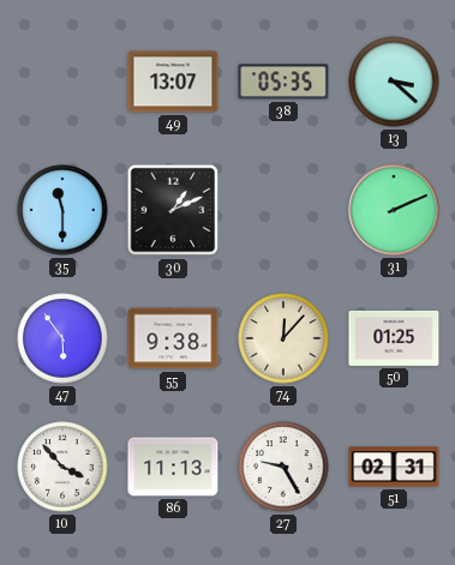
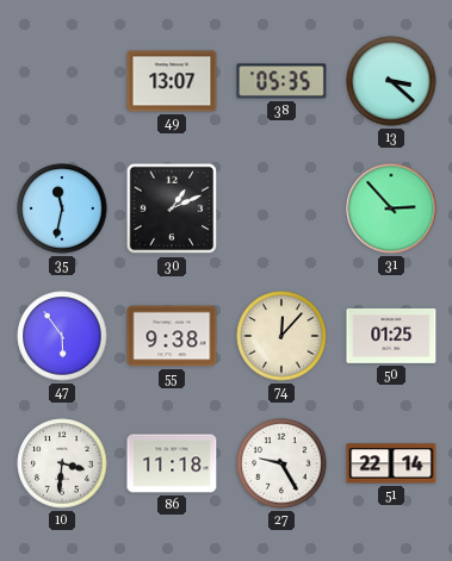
35: 11:30 -> 11:32 (62, 208)
31: 2:11 -> 2:53 (391, 208)
10: 3:53 -> 3:31 (62, 463)
86: 11:13 -> 11:18 (172, 463)
51: 02:31 -> 22:14 (391, 463)
